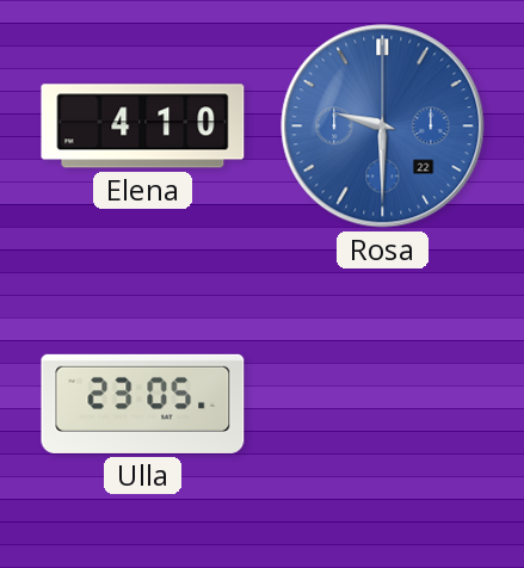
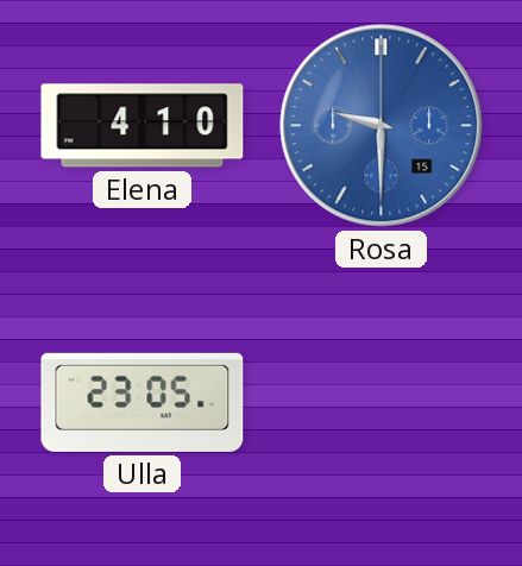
Rosa date: 22 -> 15 (382, 126)
